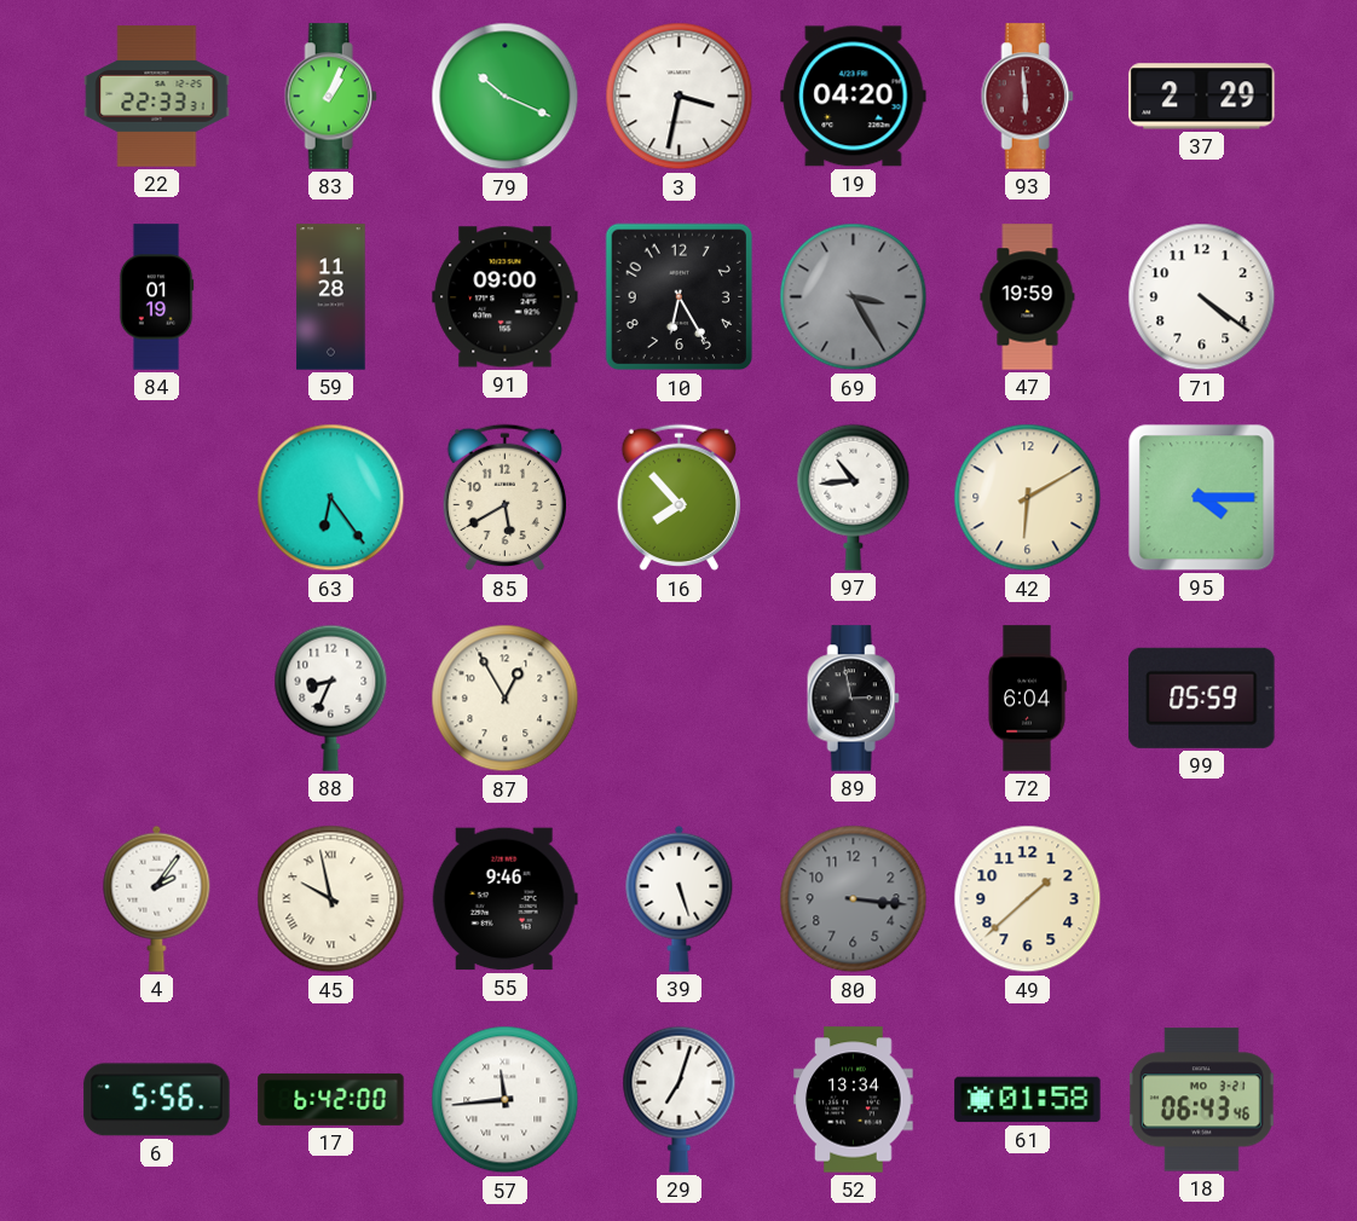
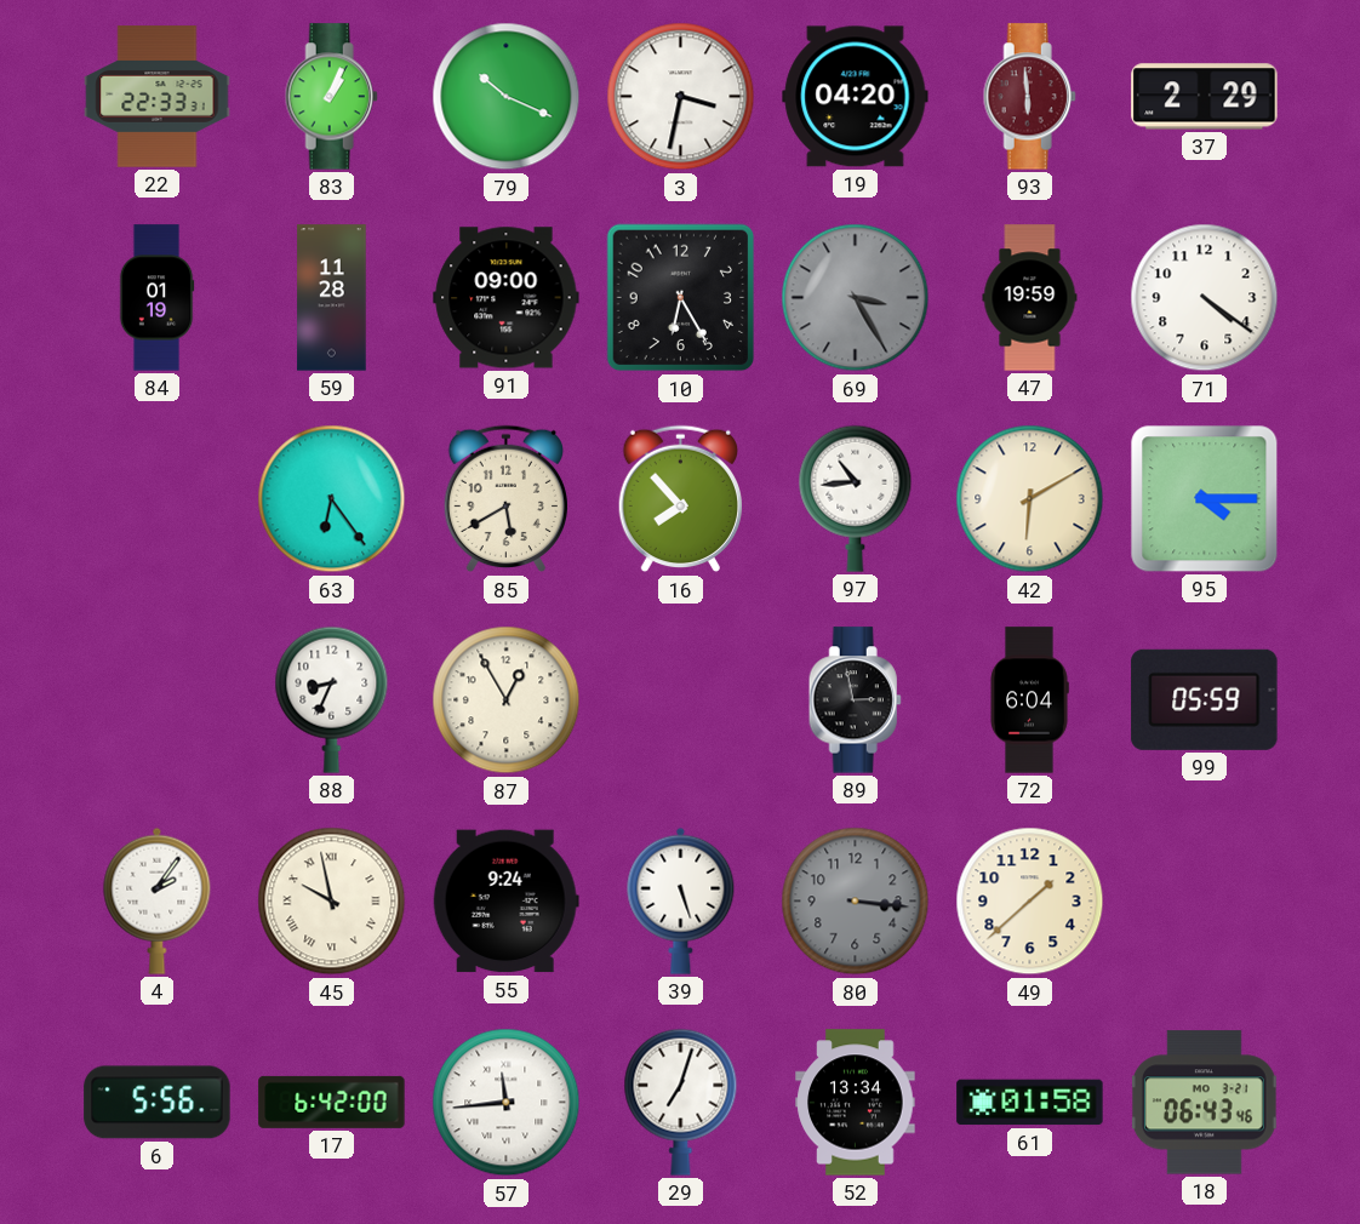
55: 9:46 -> 9:24 (505, 902)
